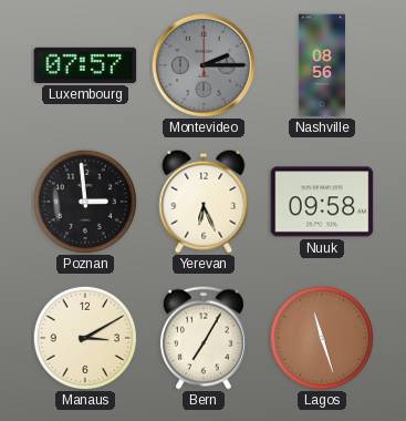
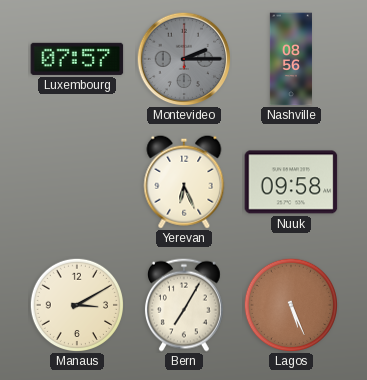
Poznan: 2:59 -> none (84, 201)
Lagos: 11:27 -> 5:26 (290, 304)
